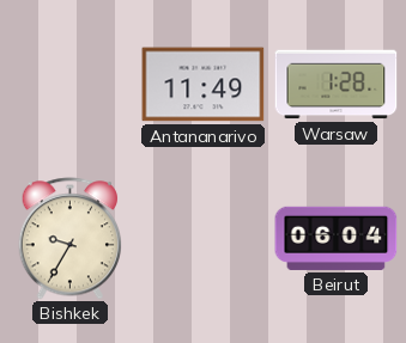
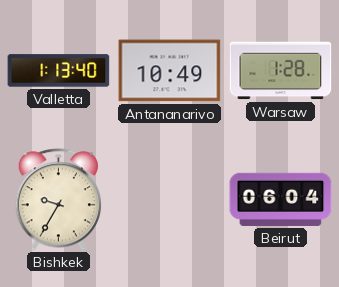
Valletta: none -> 1:13 (59, 71)
Antananarivo: 11:49 -> 10:49 (170, 71)
